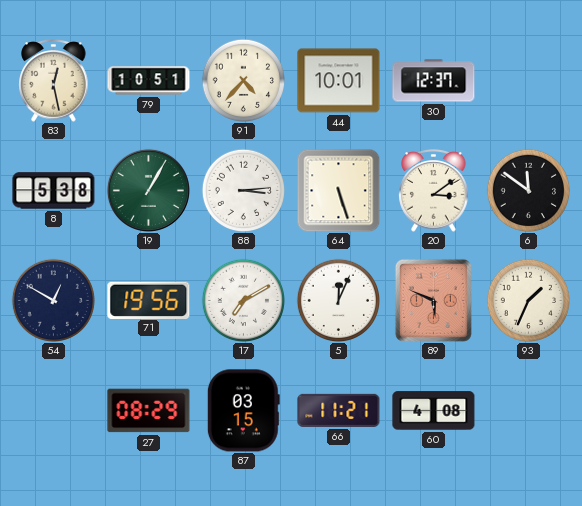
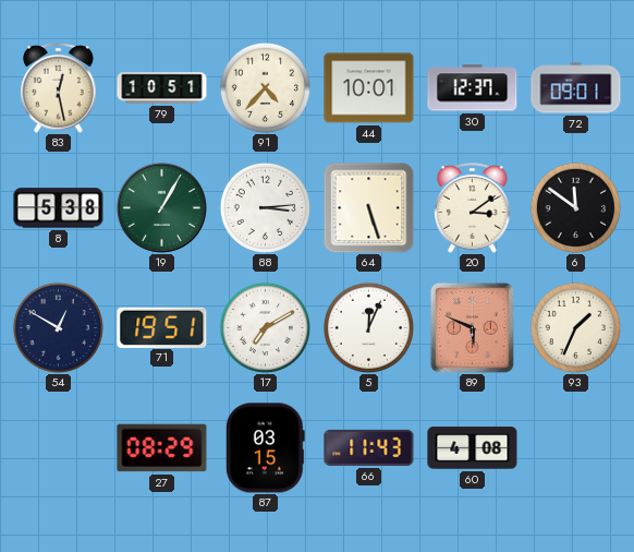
72: none -> 09:01 (576, 88)
71: 19:56 -> 19:51 (162, 327)
66: 11:21 -> 11:43 (369, 447)
